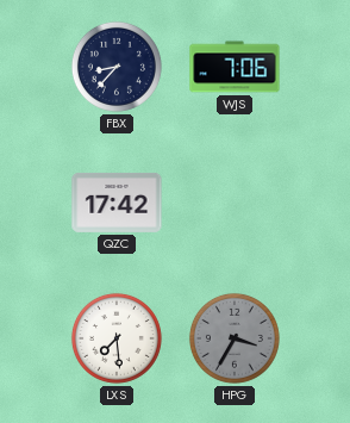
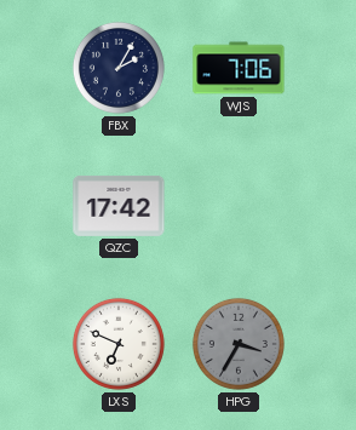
FBX: 8:37 -> 2:05 (119, 68)
LXS: 7:29 -> 6:49 (119, 344)
